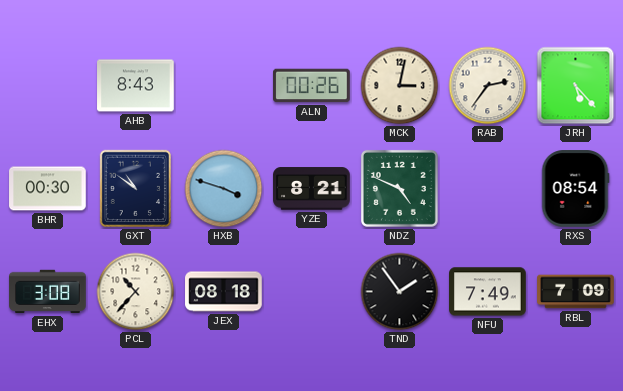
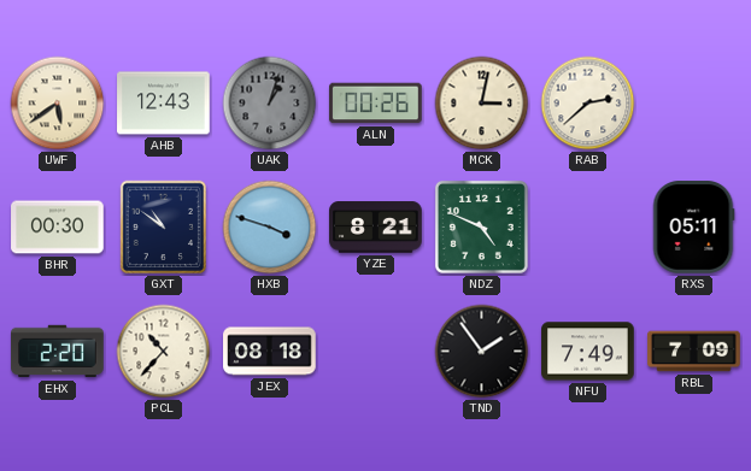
UWF: none -> 5:39 (58, 104)
AHB: 8:43 -> 12:43 (164, 104)
UAK: none -> 1:03 (270, 104)
RAB: 2:36 -> 2:38 (588, 104)
JRH: 5:23 -> none (576, 86)
RXS: 08:54 -> 05:11 (693, 228)
EHX: 3:08 -> 2:20 (58, 352)
